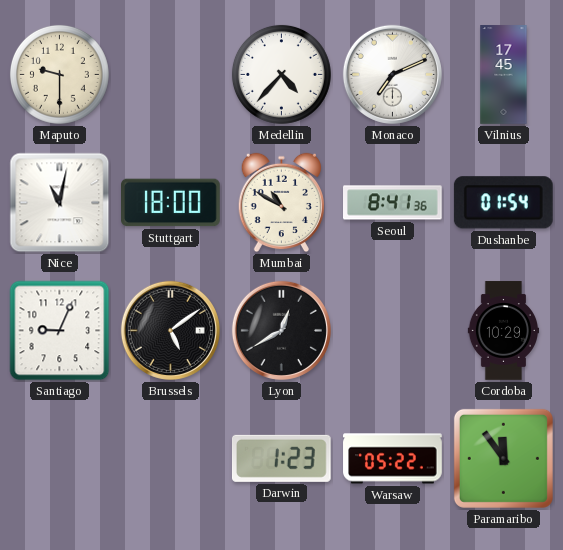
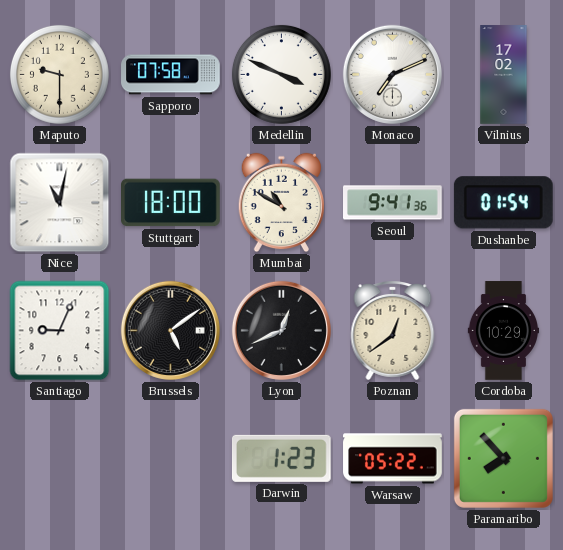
Sapporo: none -> 07:58 (171, 75)
Medellin: 4:37 -> 3:49 (281, 74)
Vilnius: 17:45 -> 17:02 (504, 75)
Seoul: 8:41 -> 9:41 (393, 203)
Lyon: 12:40 -> 12:41 (281, 330)
Poznan: none -> 12:39 (393, 331)
Paramaribo: 11:54 -> 7:53 (503, 458)
